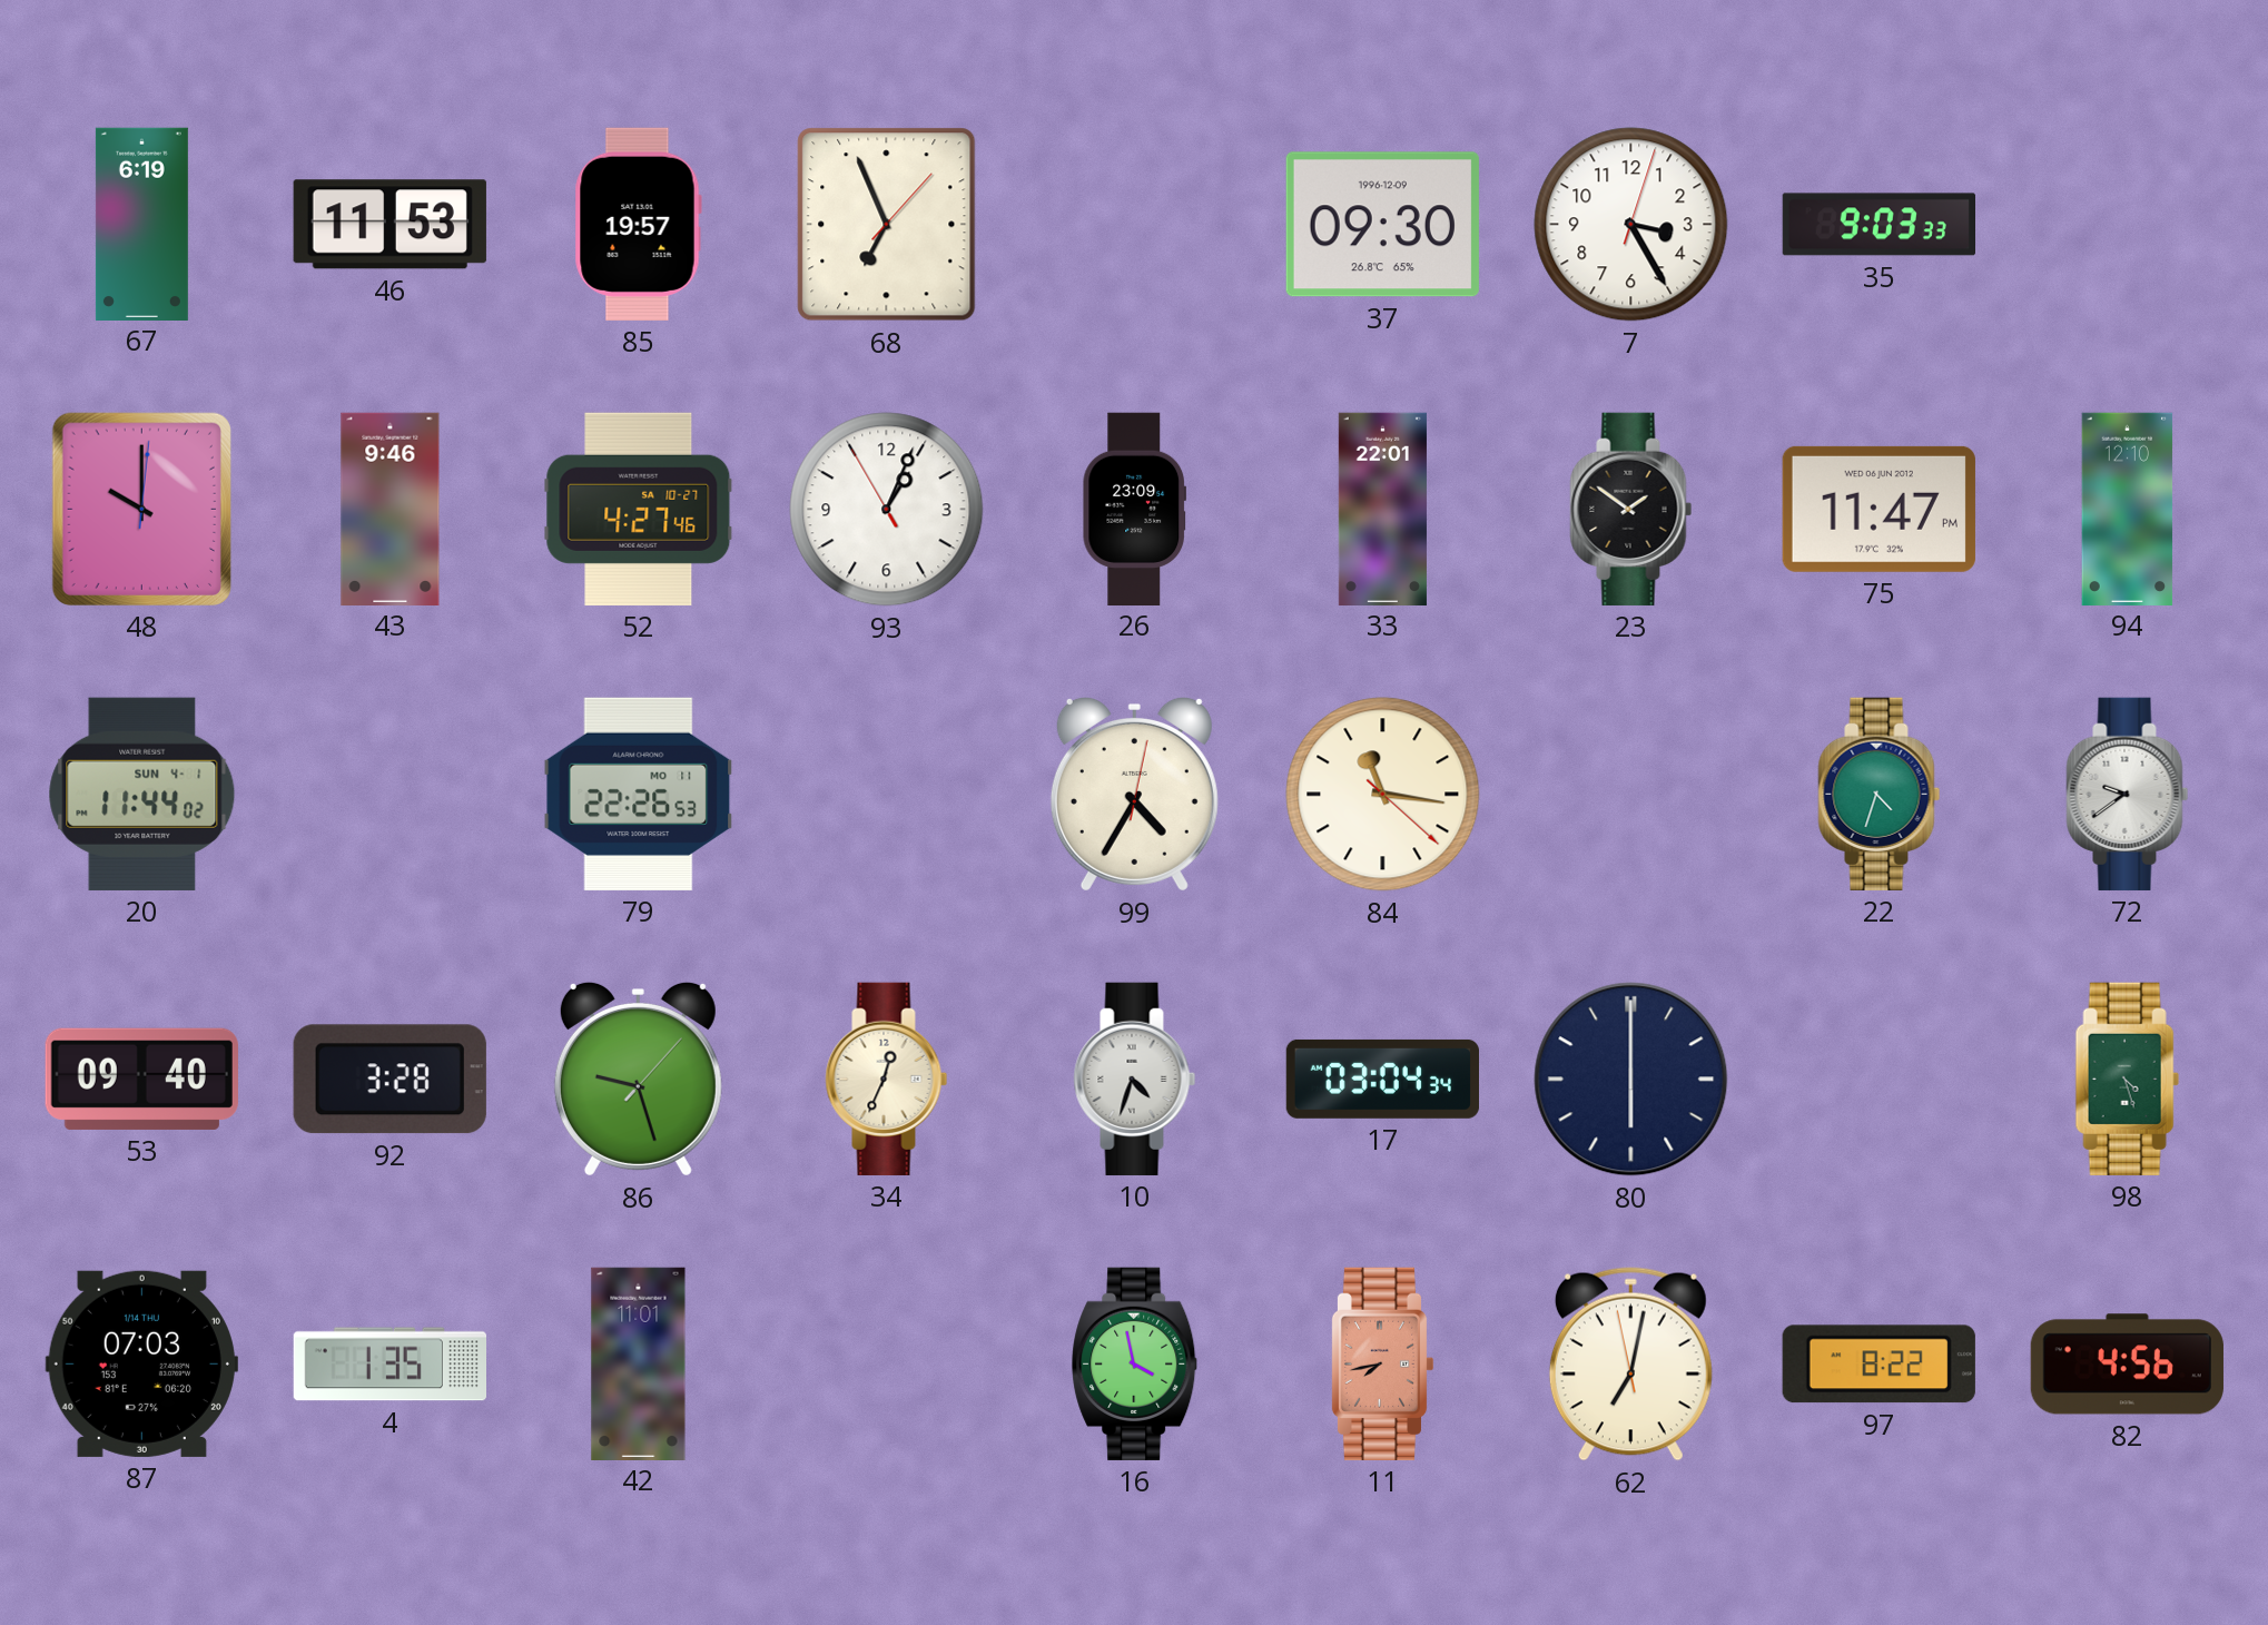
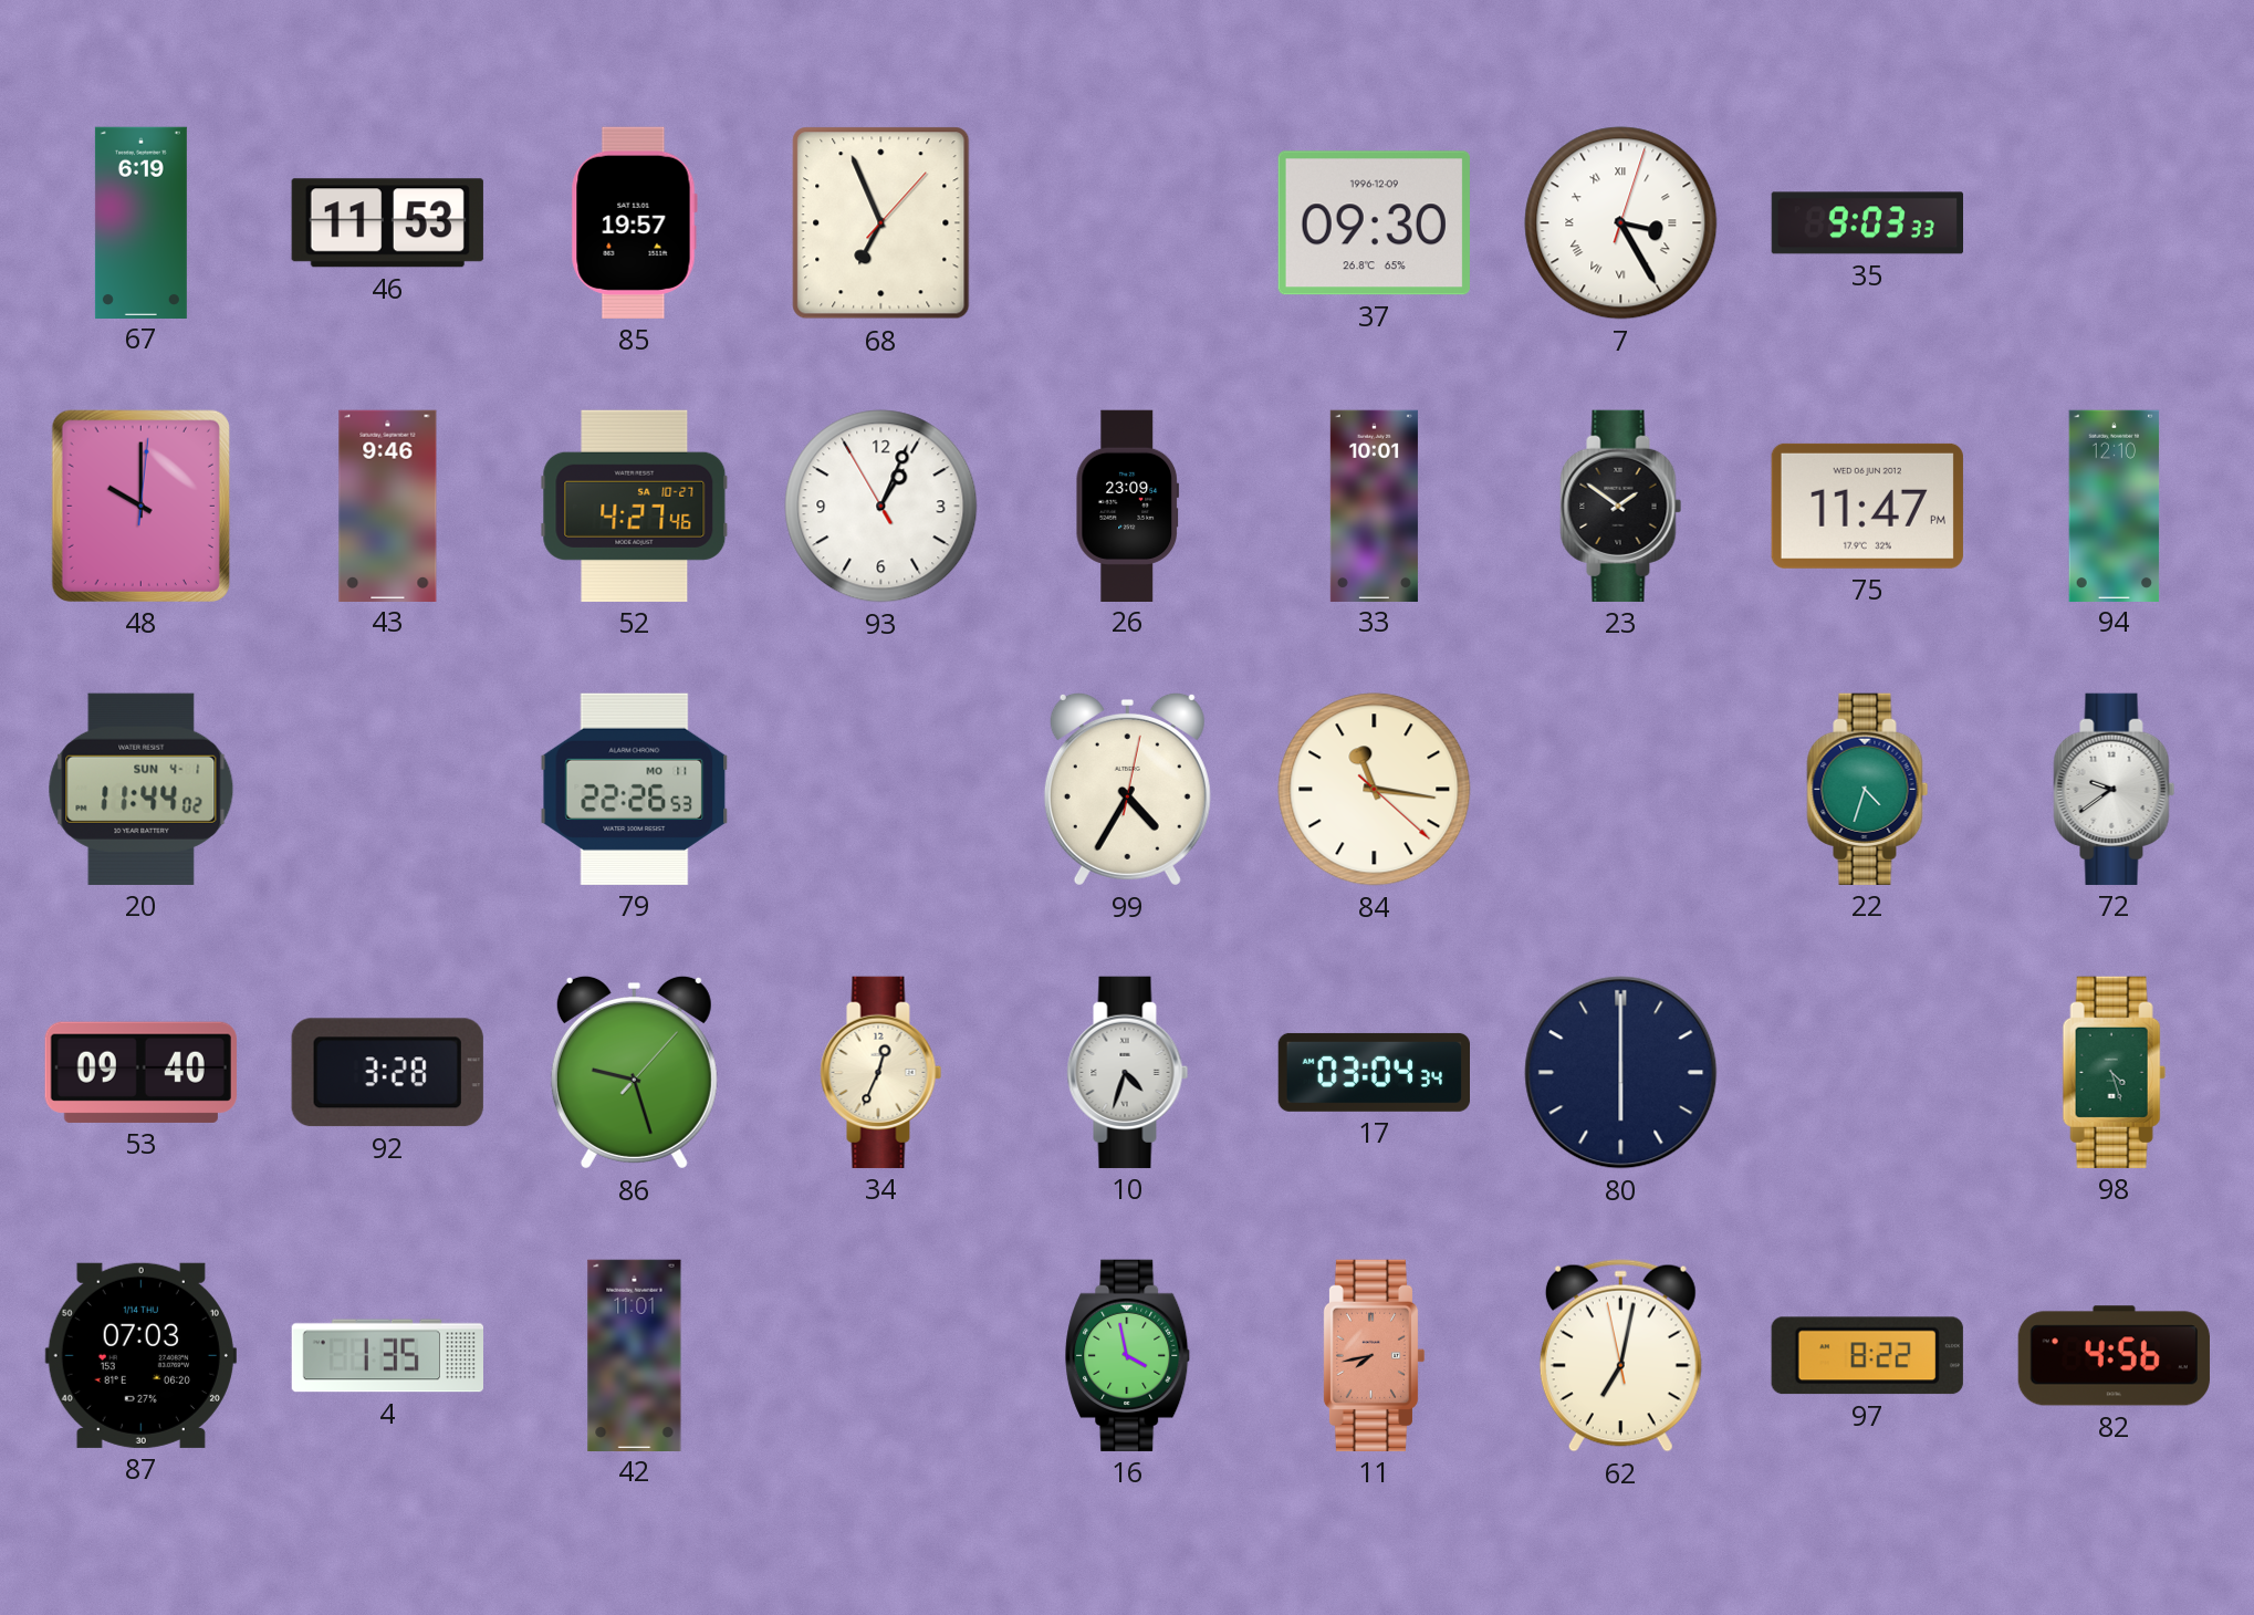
7 numerals: Arabic -> Roman (1621, 223)
33: 22:01 -> 10:01 (1374, 506)
